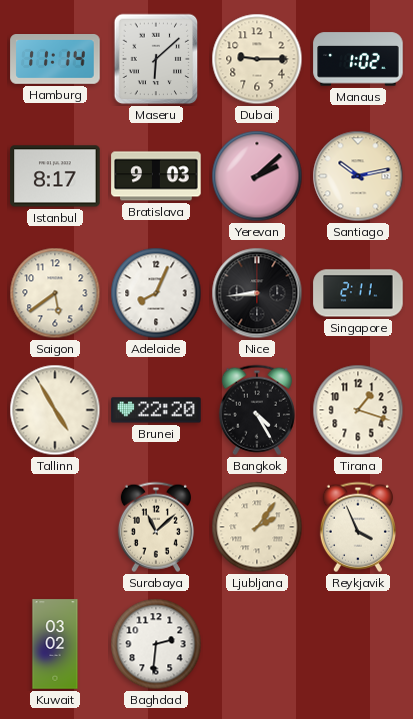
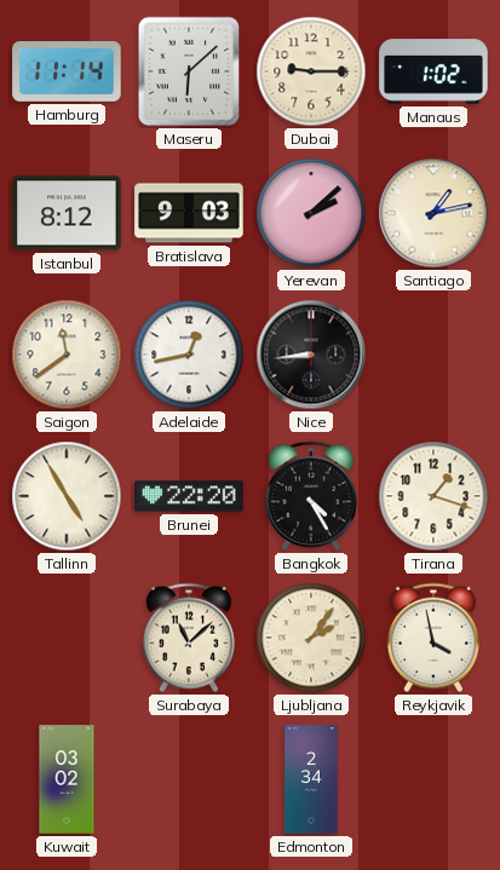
Istanbul: 8:17 -> 8:12 (67, 213)
Santiago: 10:13 -> 1:13 (433, 213)
Saigon: 5:39 -> 11:39 (67, 355)
Adelaide: 8:04 -> 12:43 (189, 355)
Singapore: 2:11 -> none (358, 293)
Reykjavik: 3:56 -> 3:58 (433, 638)
Baghdad: 2:31 -> none (156, 644)
Edmonton: none -> 2:34 (311, 779)
